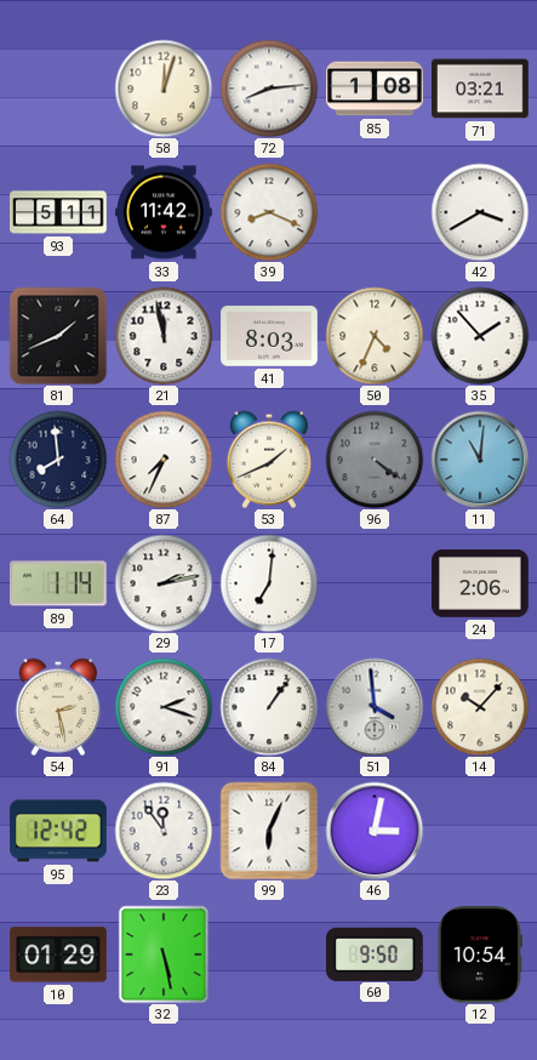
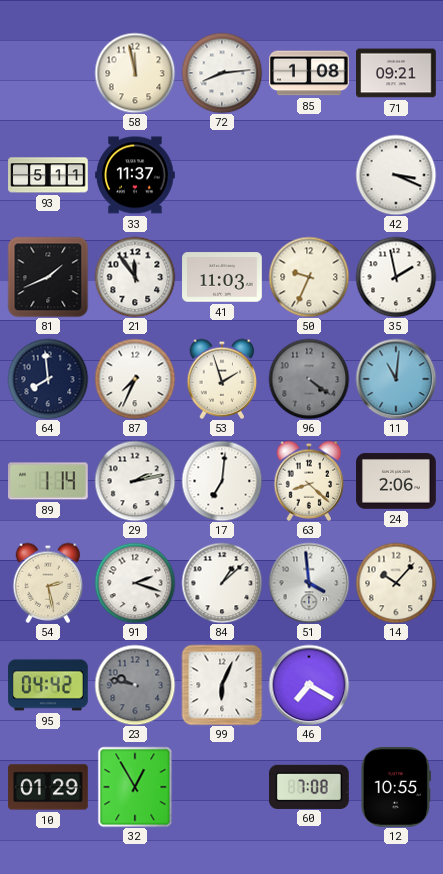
58: 12:03 -> 11:58 (135, 73)
71: 03:21 -> 09:21 (396, 73)
33: 11:42 -> 11:37 (135, 175)
39: 8:19 -> none (269, 212)
42: 3:40 -> 3:19 (396, 175)
21: 11:58 -> 11:54 (135, 277)
41: 8:03 -> 11:03 (222, 277)
50: 4:34 -> 9:34 (309, 277)
35: 1:53 -> 1:58 (396, 277)
53: 1:41 -> 1:57 (222, 379)
63: none -> 8:22 (309, 481)
84: 1:06 -> 1:08 (222, 583)
95: 12:42 -> 04:42 (48, 685)
23: 11:54 -> 9:47 (135, 685)
23 dial: white -> grey (135, 685)
46: 3:02 -> 7:20 (309, 685)
32: 5:28 -> 12:55 (135, 787)
60: 9:50 -> 7:08 (310, 786)
12: 10:54 -> 10:55 (396, 788)
